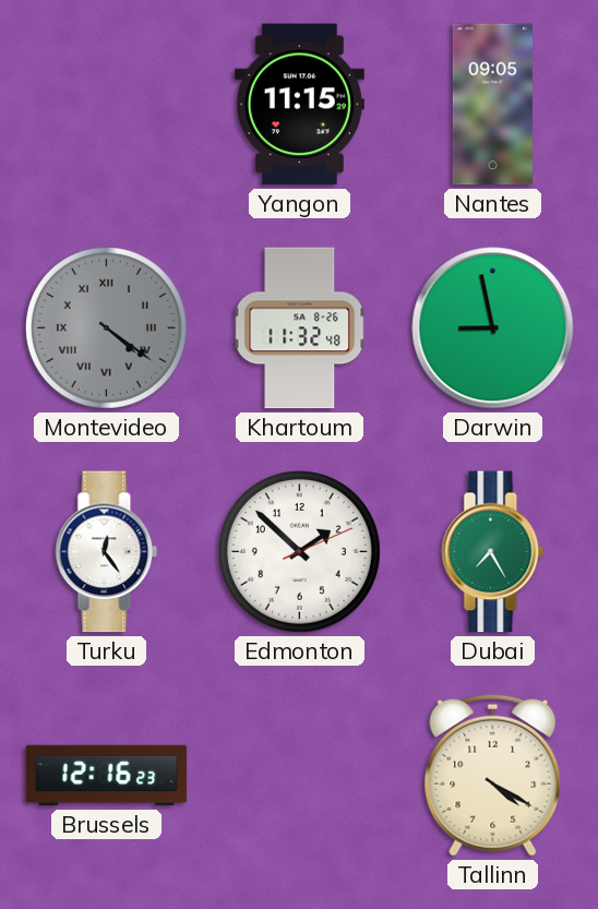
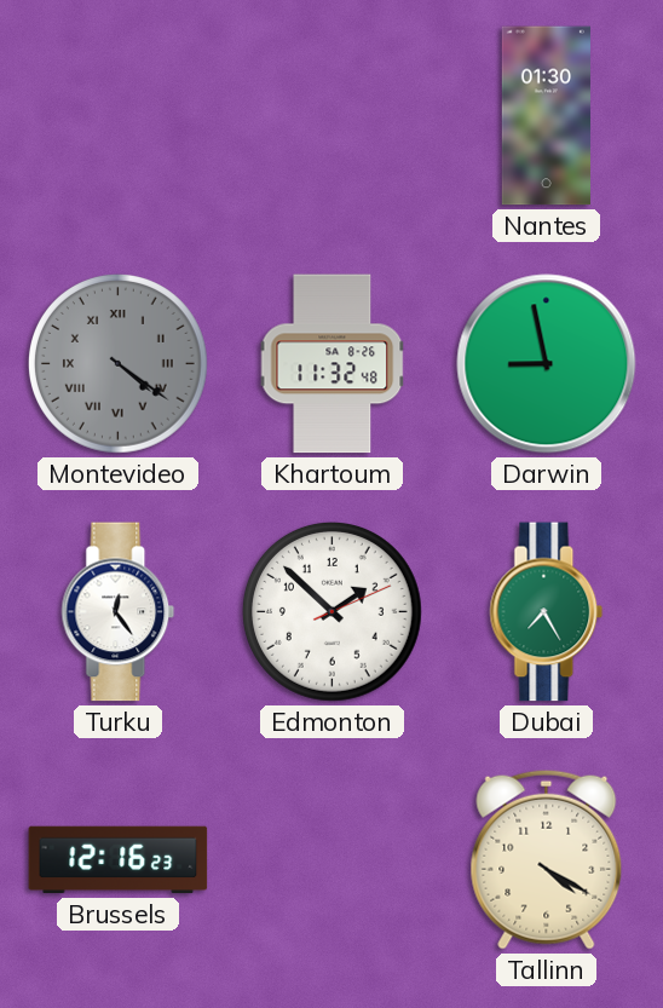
Yangon: 11:15 -> none (299, 105)
Nantes: 09:05 -> 01:30 (546, 116)
